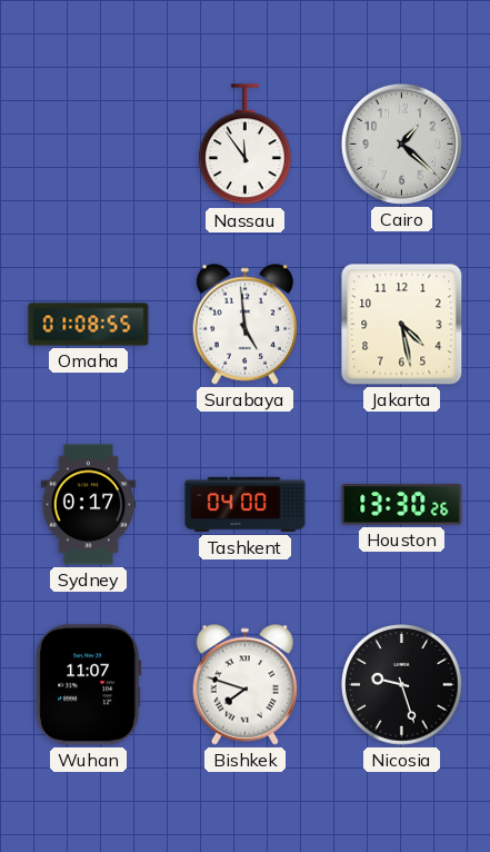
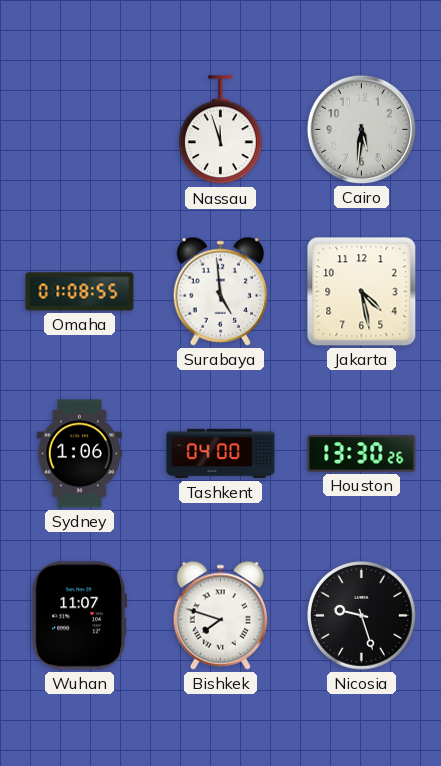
Nassau: 11:54 -> 11:57 (221, 130)
Cairo: 1:22 -> 5:31 (361, 129)
Sydney: 0:17 -> 1:06 (80, 454)
